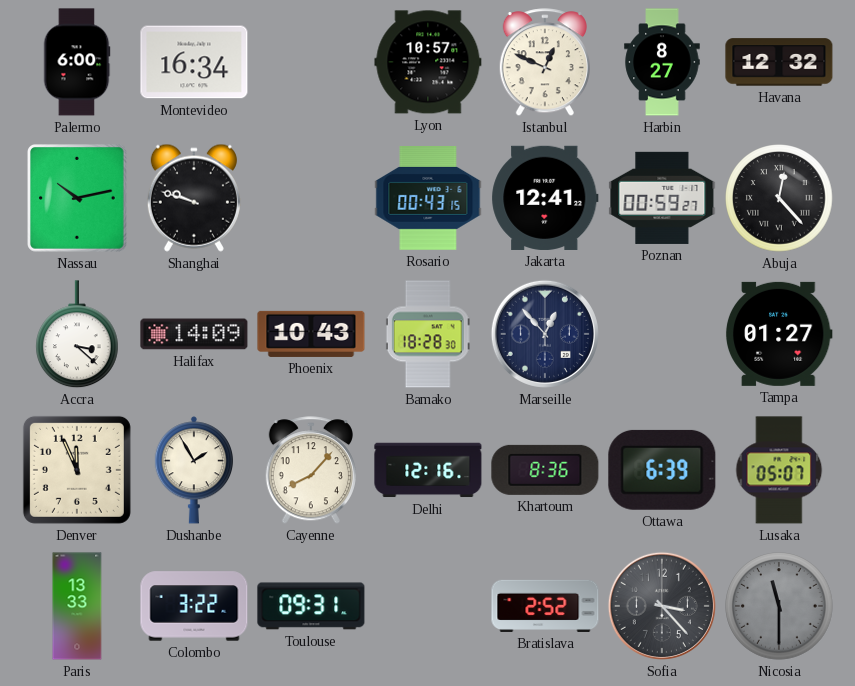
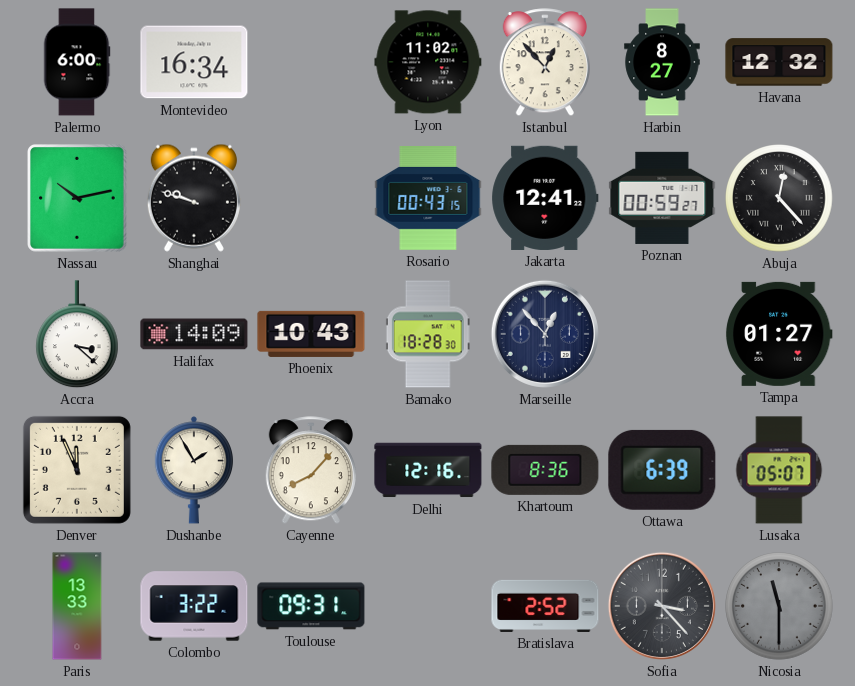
Lyon: 10:57 -> 11:02 (428, 62)
Istanbul: 12:49 -> 12:53 (545, 63)
